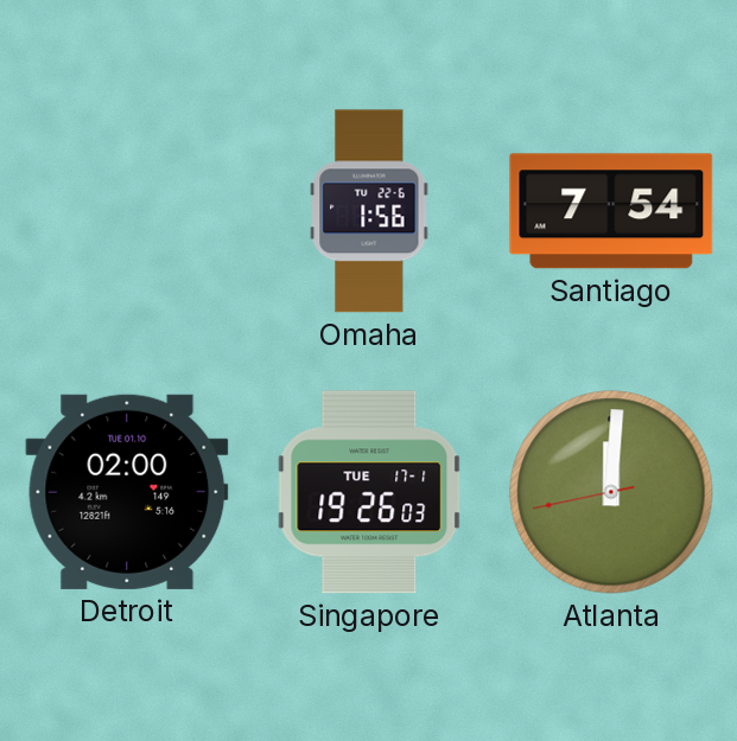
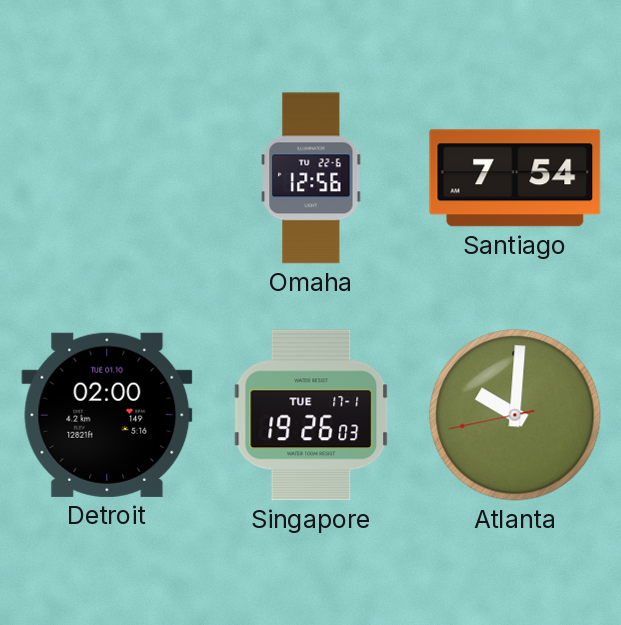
Omaha: 1:56 -> 12:56 (311, 178)
Atlanta: 12:00 -> 10:00 (515, 415)
